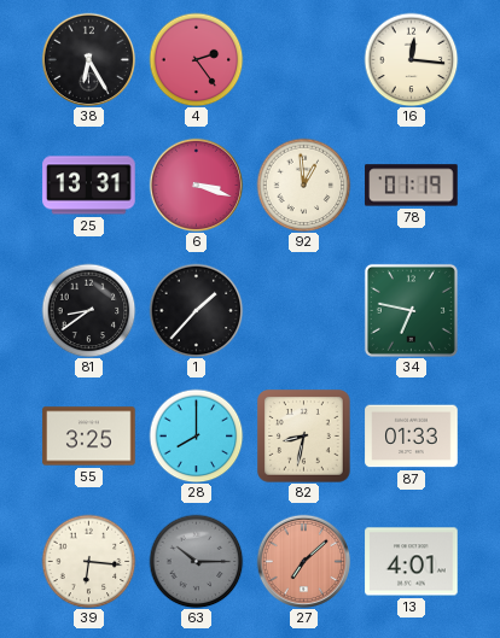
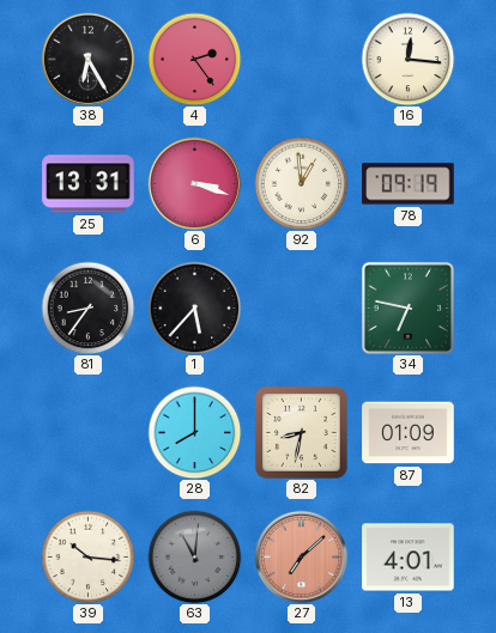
78: 01:19 -> 09:19 (409, 184)
81: 8:39 -> 8:36 (87, 308)
1: 1:37 -> 5:37 (194, 308)
55: 3:25 -> none (89, 437)
87: 01:33 -> 01:09 (409, 433)
39: 6:16 -> 10:16 (87, 556)
63: 10:15 -> 11:01 (194, 556)
